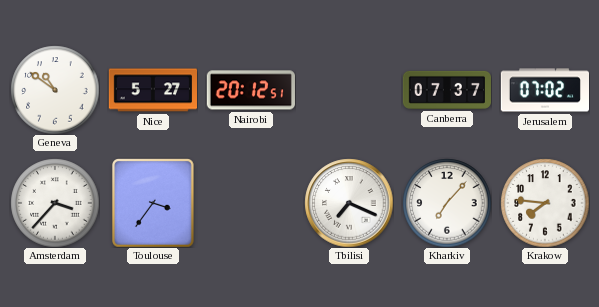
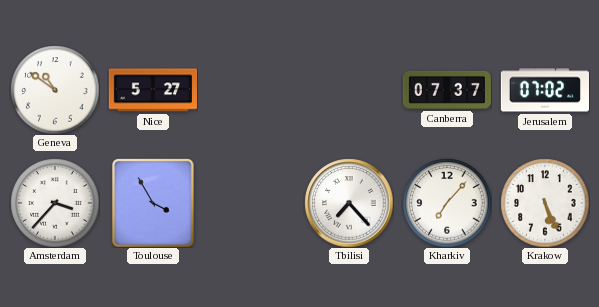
Nairobi: 20:12 -> none (251, 90)
Toulouse: 3:36 -> 3:55 (154, 203)
Tbilisi: 7:19 -> 7:23 (349, 203)
Krakow: 7:46 -> 5:26 (545, 203)
